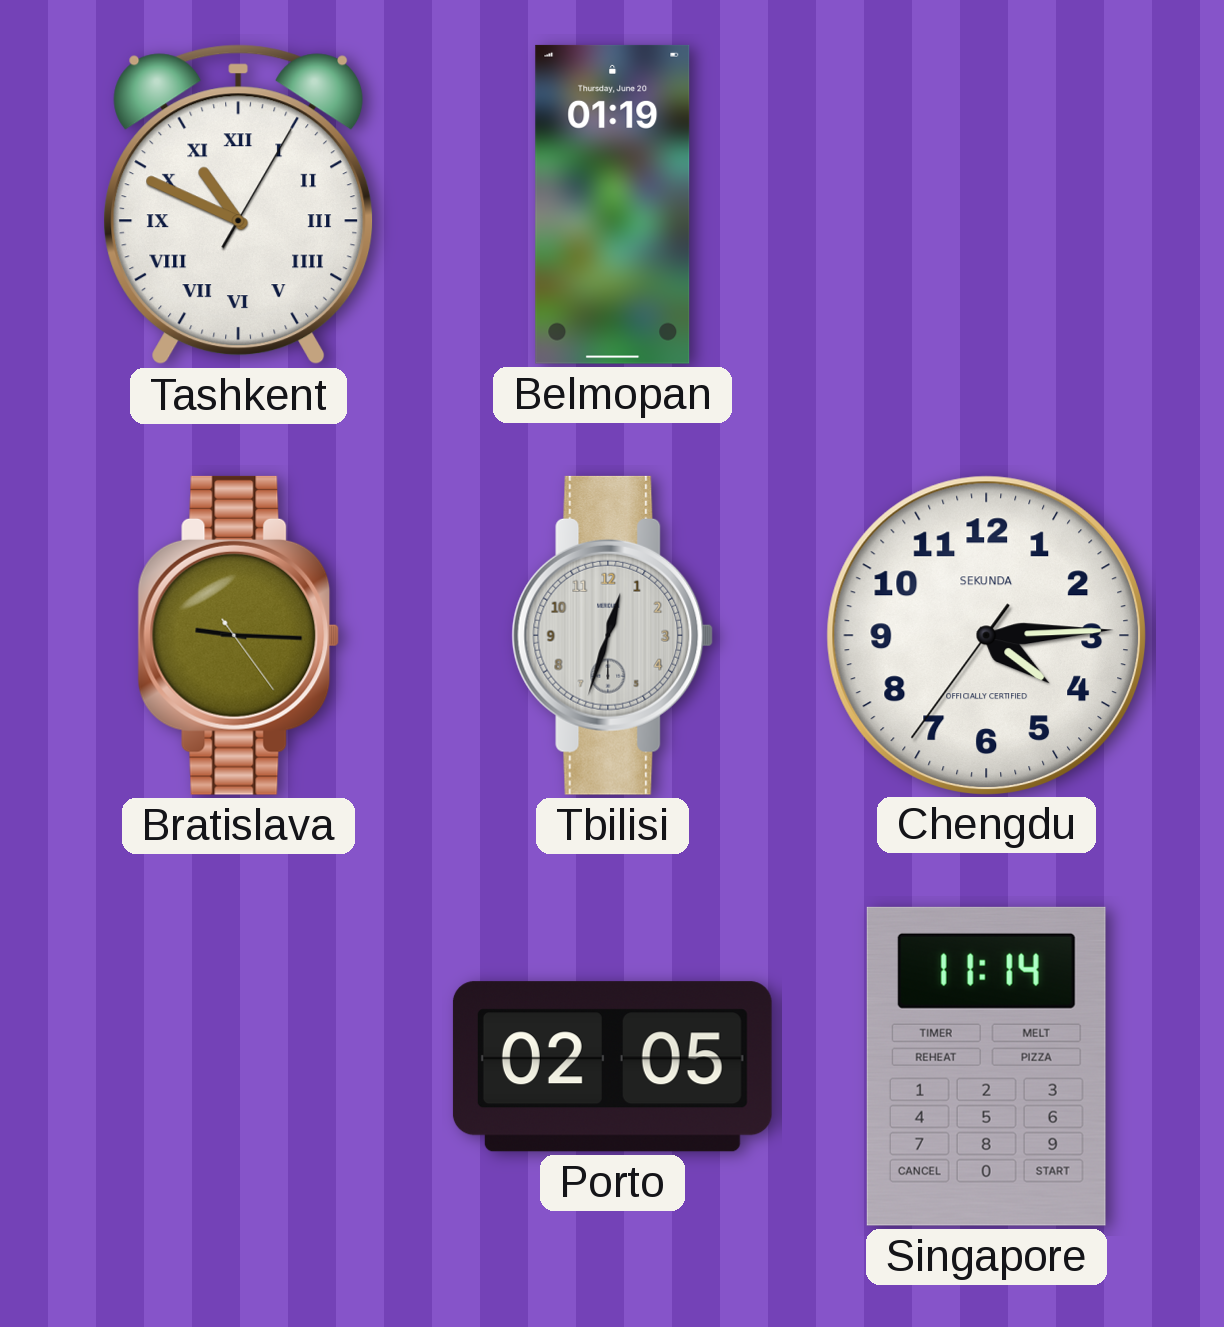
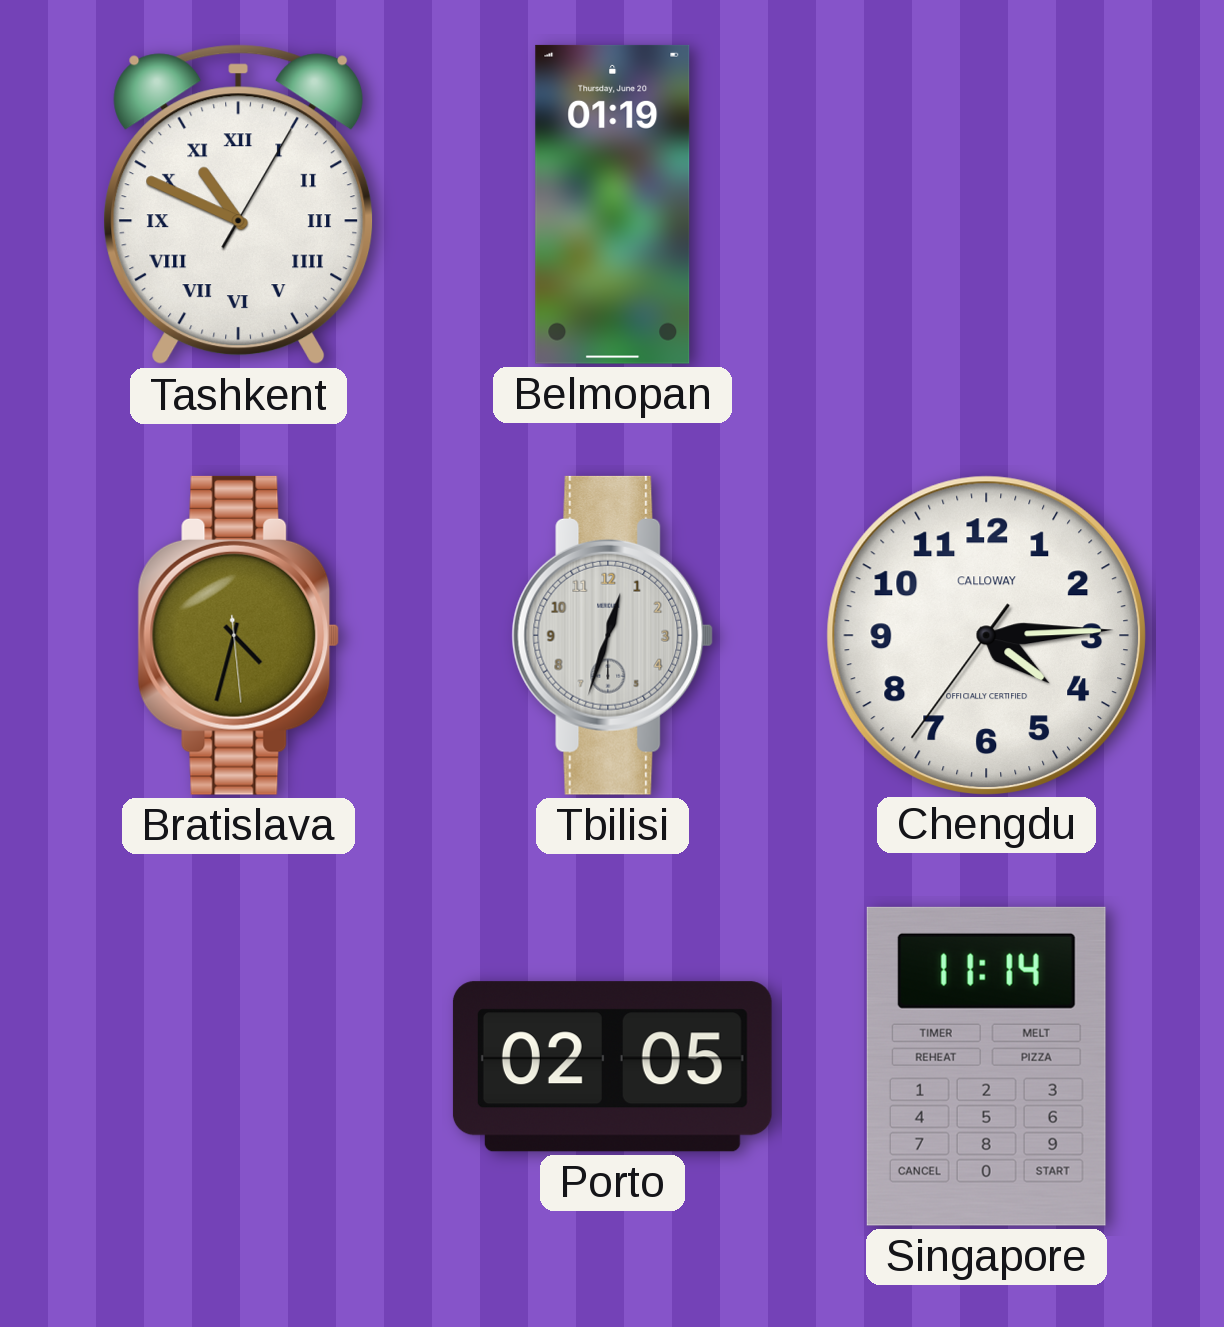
Bratislava: 9:15 -> 4:32 (239, 635)
Chengdu brand: SEKUNDA -> CALLOWAY (986, 635)
